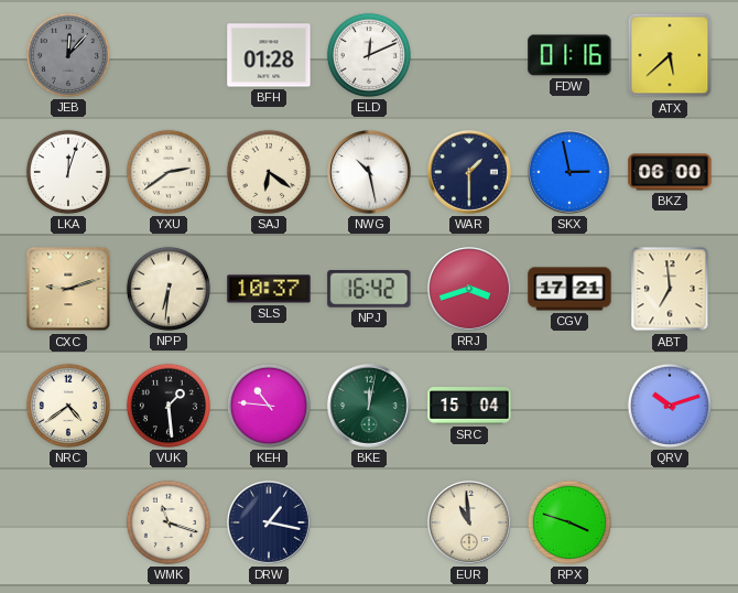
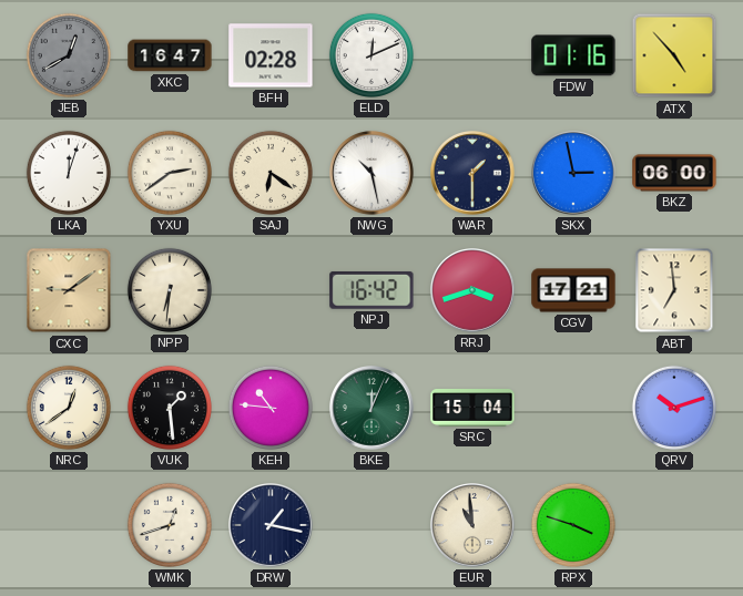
JEB: 12:07 -> 12:40 (69, 55)
XKC: none -> 16:47 (170, 55)
BFH: 01:28 -> 02:28 (271, 55)
ATX: 5:38 -> 4:53 (674, 55)
CXC: 9:12 -> 9:09 (69, 290)
SLS: 10:37 -> none (269, 289)
NRC: 4:39 -> 12:39 (69, 408)
BKE: 12:02 -> 12:04 (373, 409)
WMK: 11:18 -> 12:42 (170, 525)
